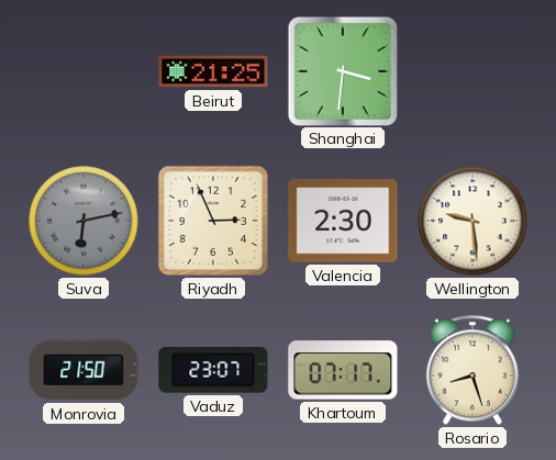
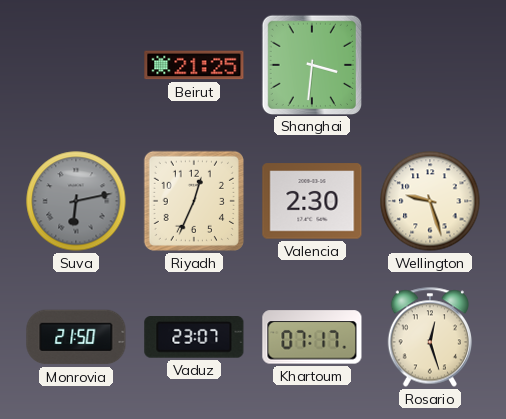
Riyadh: 2:56 -> 12:34 (194, 201)
Wellington: 9:29 -> 9:27 (430, 201)
Rosario: 8:27 -> 12:27 (429, 337)
